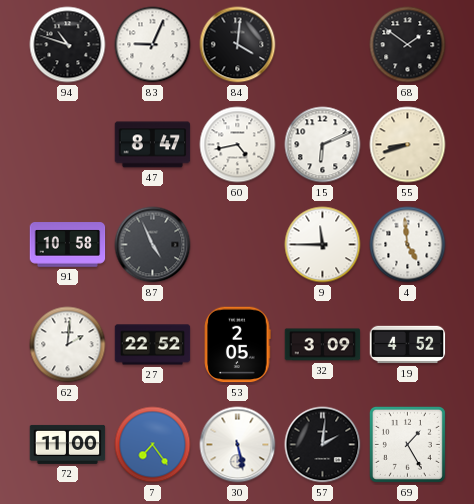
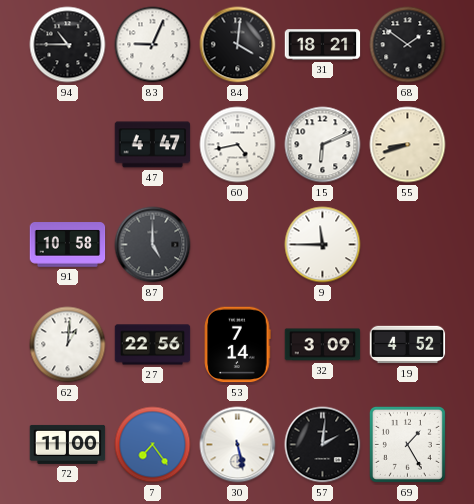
94: 10:48 -> 10:45 (68, 45)
31: none -> 18:21 (323, 45)
47: 8:47 -> 4:47 (153, 145)
87: 4:56 -> 5:00 (153, 245)
4: 4:59 -> none (408, 245)
62: 2:01 -> 1:01 (68, 345)
27: 22:52 -> 22:56 (153, 345)
53: 2:05 -> 7:14 (238, 345)
